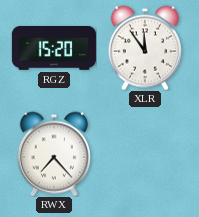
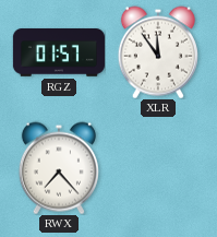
RGZ: 15:20 -> 01:57 (59, 52)
